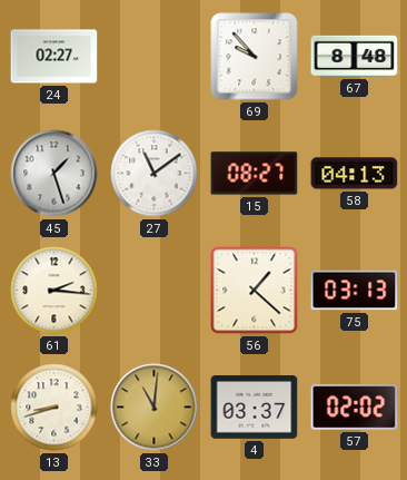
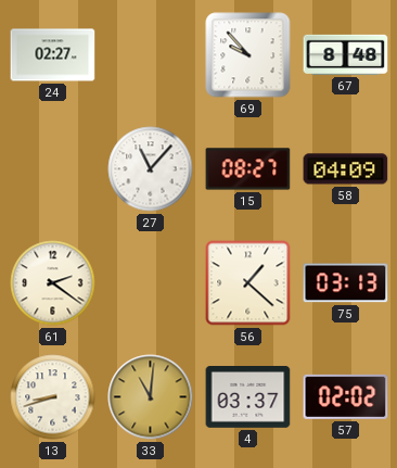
45: 1:27 -> none (54, 174)
27: 11:09 -> 11:07 (151, 169)
58: 04:13 -> 04:09 (346, 169)
61: 2:16 -> 2:21 (53, 283)
